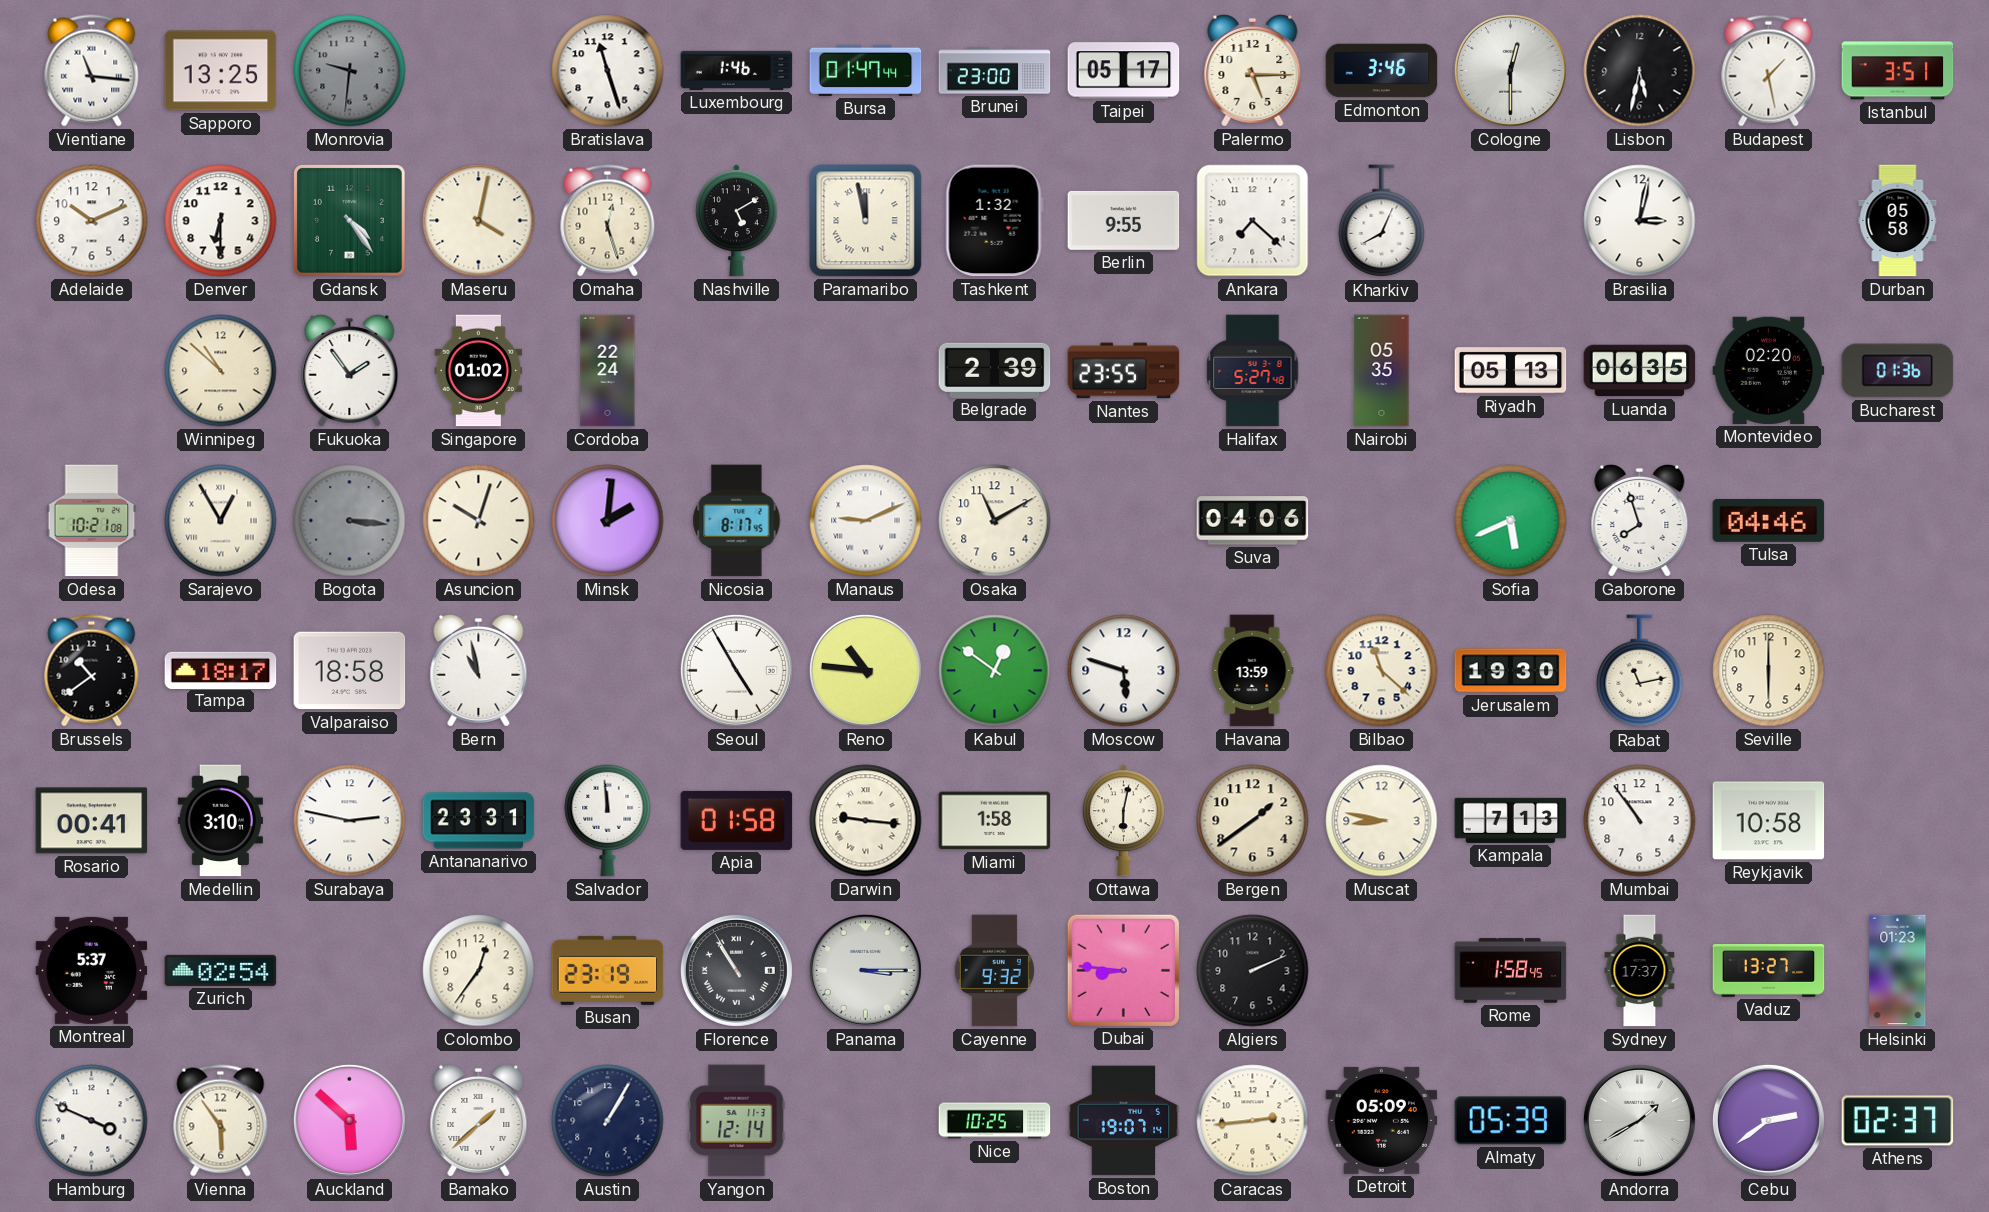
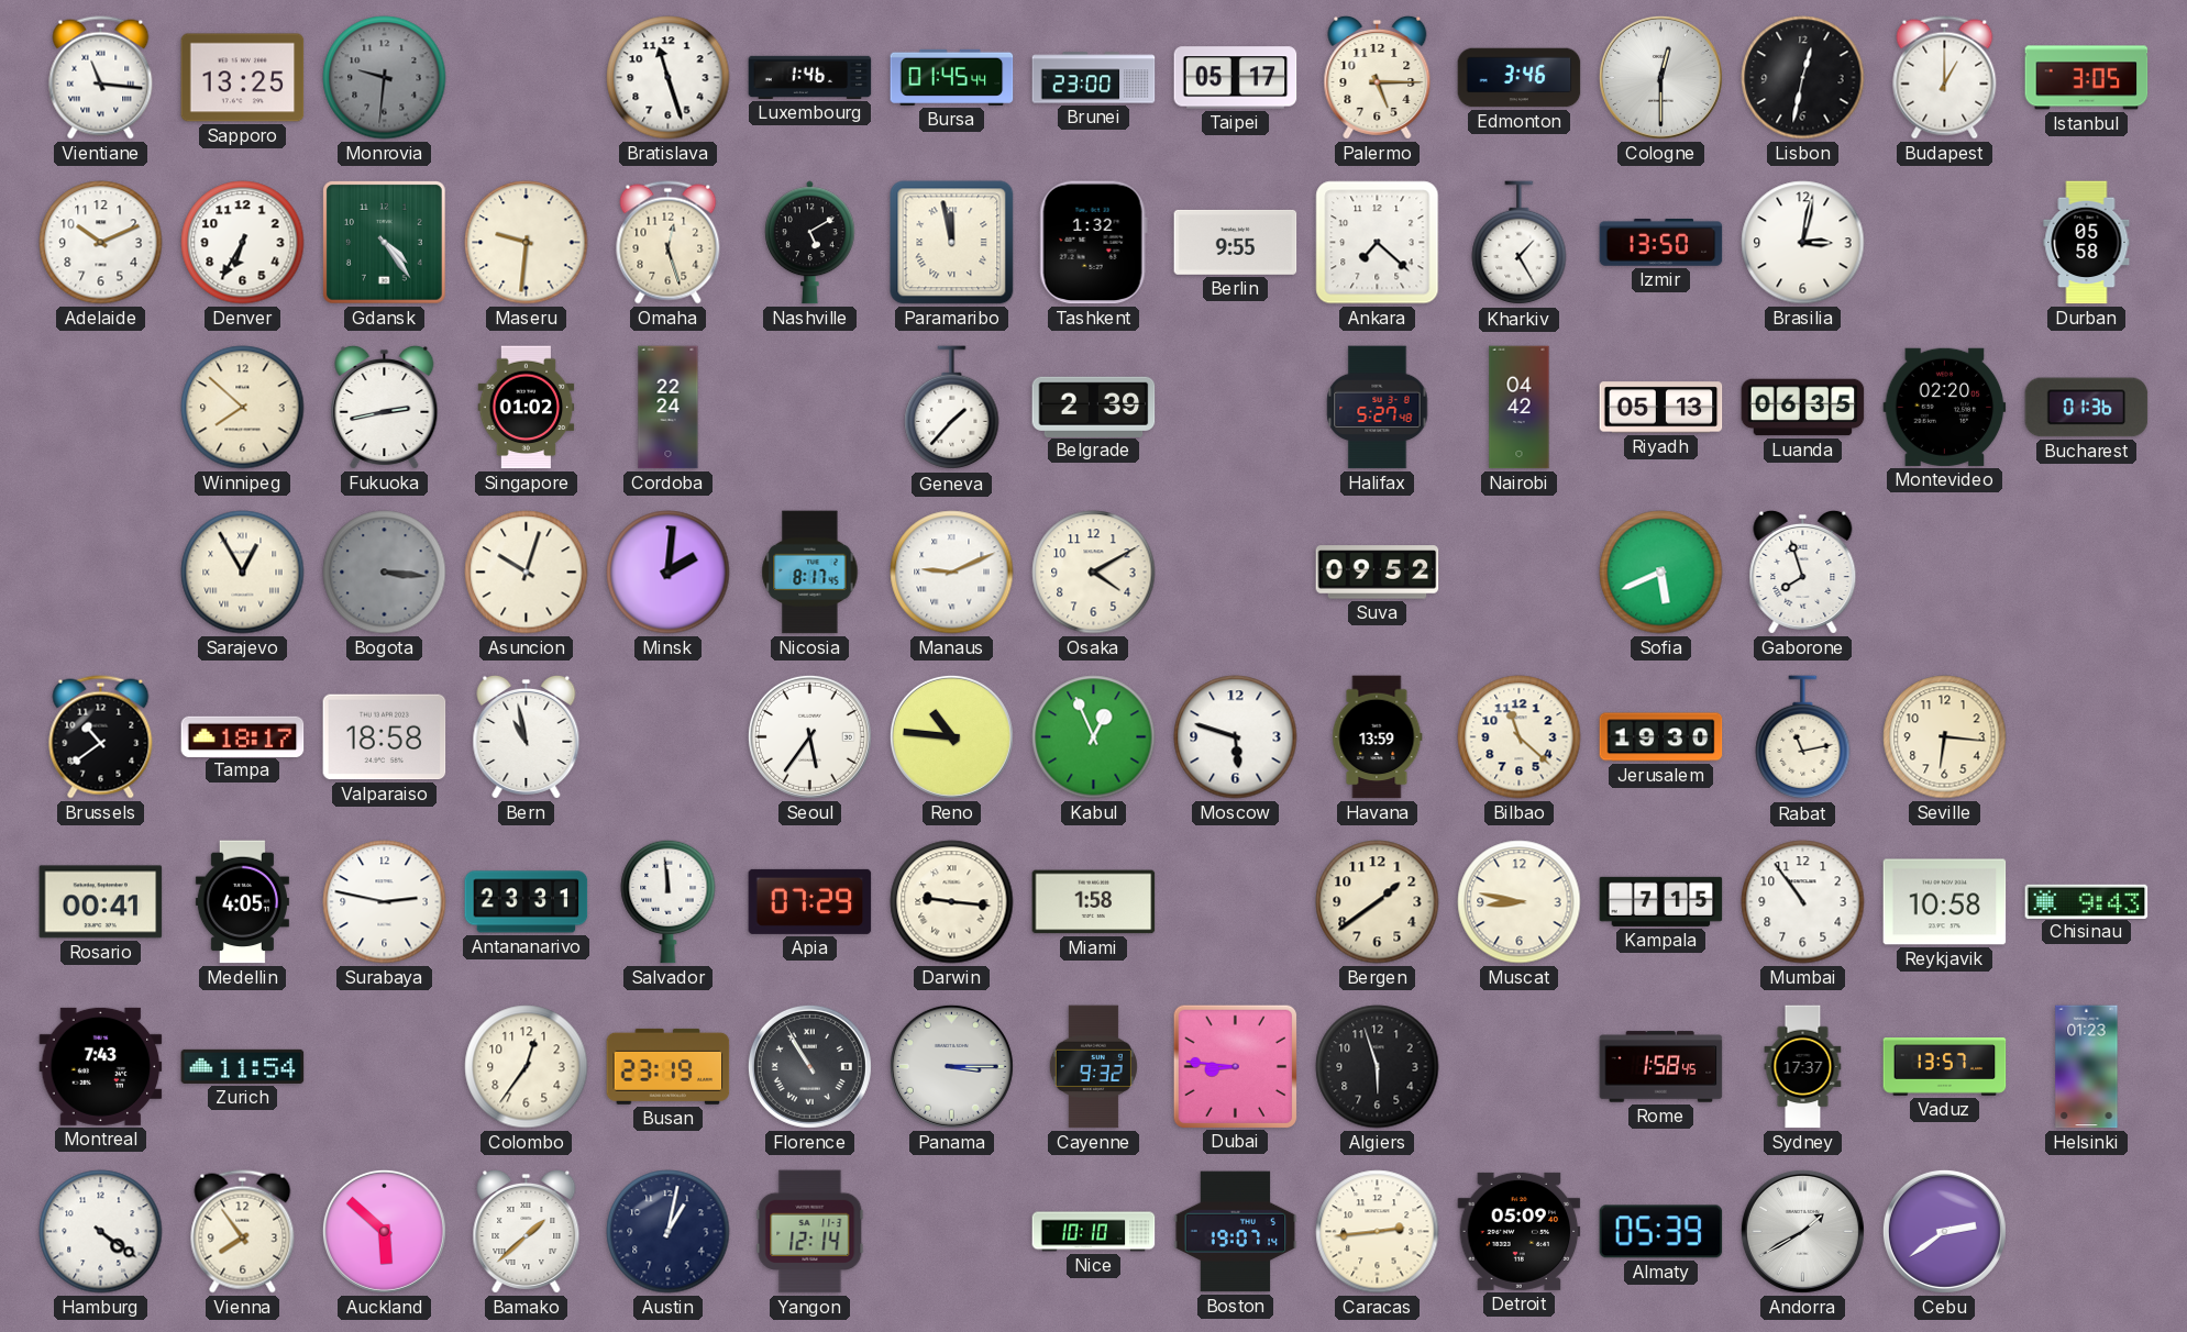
Bursa: 01:47 -> 01:45 (952, 77)
Lisbon: 5:32 -> 12:32 (1803, 78)
Budapest: 1:28 -> 1:00 (1945, 78)
Istanbul: 3:51 -> 3:05 (2087, 78)
Denver: 6:30 -> 6:35 (243, 243)
Maseru: 4:02 -> 9:31 (527, 243)
Kharkiv: 8:04 -> 1:25 (1520, 243)
Izmir: none -> 13:50 (1661, 242)
Winnipeg: 10:52 -> 7:52 (243, 408)
Fukuoka: 1:54 -> 2:43 (385, 407)
Geneva: none -> 1:37 (952, 408)
Nantes: 23:55 -> none (1124, 371)
Nairobi: 05:35 -> 04:42 (1520, 408)
Odesa: 10:21 -> none (92, 521)
Osaka: 11:10 -> 4:10 (1094, 573)
Suva: 04:06 -> 09:52 (1378, 573)
Tulsa: 04:46 -> none (1769, 520)
Seoul: 4:55 -> 5:36 (809, 736)
Kabul: 12:51 -> 12:56 (1094, 737)
Seville: 6:00 -> 6:16 (1945, 737)
Medellin: 3:10 -> 4:05 (242, 902)
Apia: 01:58 -> 07:29 (810, 901)
Ottawa: 6:02 -> none (1123, 821)
Kampala: 7:13 -> 7:15 (1661, 901)
Chisinau: none -> 9:43 (2087, 901)
Montreal: 5:37 -> 7:43 (101, 1066)
Zurich: 02:54 -> 11:54 (243, 1066)
Algiers: 2:11 -> 5:57 (1378, 1067)
Vaduz: 13:27 -> 13:57 (1945, 1067)
Hamburg: 3:49 -> 4:21 (101, 1232)
Vienna: 5:54 -> 7:54 (243, 1232)
Austin: 1:05 -> 1:02 (669, 1232)
Nice: 10:25 -> 10:10 (1094, 1232)
Athens: 02:37 -> none (1898, 1121)
